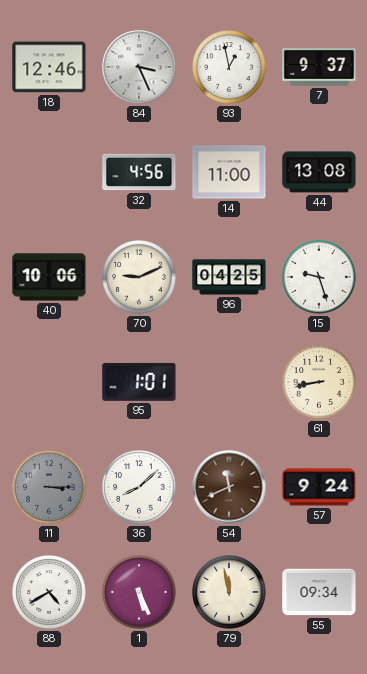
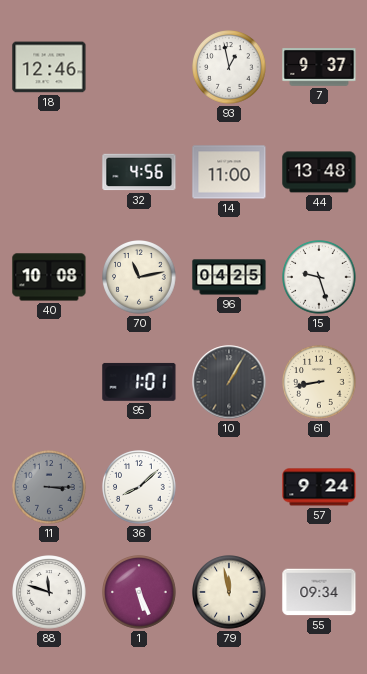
84: 3:26 -> none (139, 67)
44: 13:08 -> 13:48 (319, 172)
40: 10:06 -> 10:08 (49, 277)
70: 9:11 -> 11:13 (139, 277)
10: none -> 1:05 (229, 382)
54: 11:41 -> none (229, 487)
88: 4:40 -> 11:48 (49, 592)
